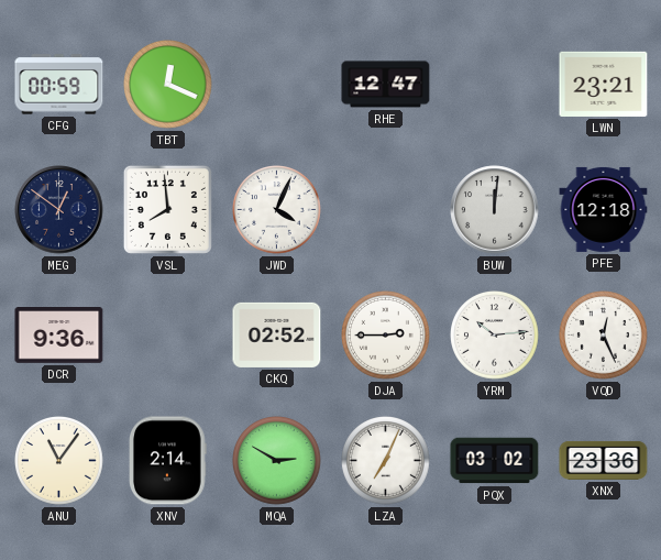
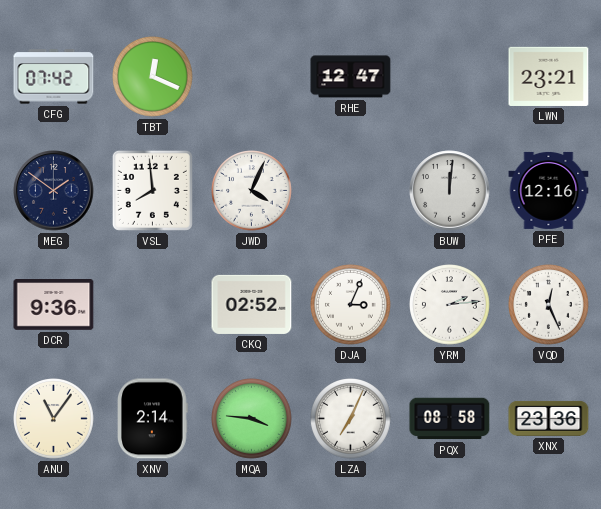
CFG: 00:59 -> 07:42 (54, 77)
MEG: 12:51 -> 1:51 (54, 191)
PFE: 12:18 -> 12:16 (549, 190)
DJA: 2:45 -> 3:04 (351, 305)
YRM: 10:14 -> 2:14 (450, 305)
MQA: 2:50 -> 3:46 (252, 419)
PQX: 03:02 -> 08:58 (450, 419)
